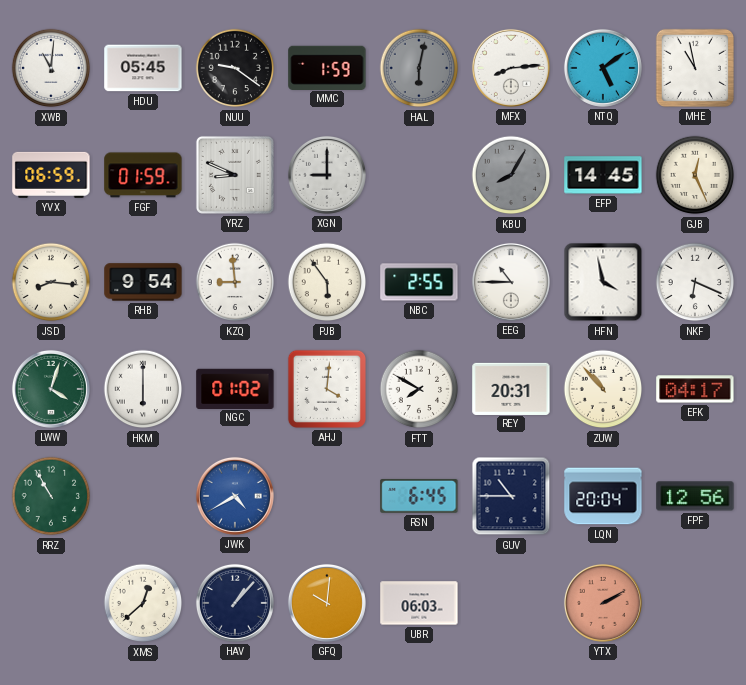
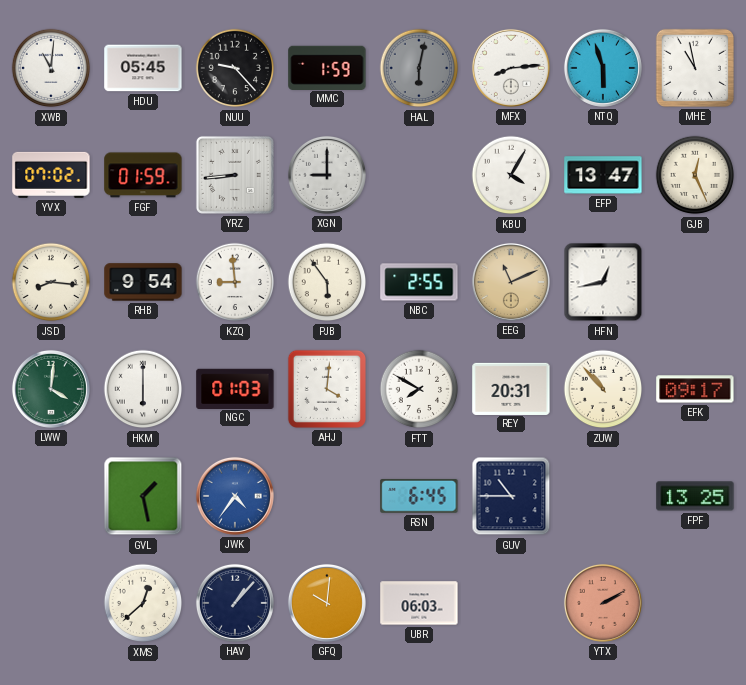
NUU: 9:21 -> 9:23 (235, 68)
NTQ: 5:09 -> 5:57 (603, 68)
YVX: 06:59 -> 07:02 (51, 175)
YRZ: 8:49 -> 8:44 (235, 175)
KBU: 8:05 -> 4:05 (511, 175)
KBU dial: grey -> white (511, 175)
EFP: 14:45 -> 13:47 (603, 175)
EEG: 10:45 -> 11:11 (511, 282)
EEG dial: white -> champagne (511, 282)
HFN: 3:58 -> 12:43 (603, 282)
NKF: 6:19 -> none (695, 282)
LWW: 4:03 -> 4:01 (51, 389)
NGC: 01:02 -> 01:03 (235, 388)
EFK: 04:17 -> 09:17 (695, 389)
RRZ: 10:55 -> none (51, 496)
GVL: none -> 1:28 (143, 496)
JWK: 4:40 -> 4:36 (235, 496)
LQN: 20:04 -> none (603, 496)
FPF: 12:56 -> 13:25 (695, 496)
